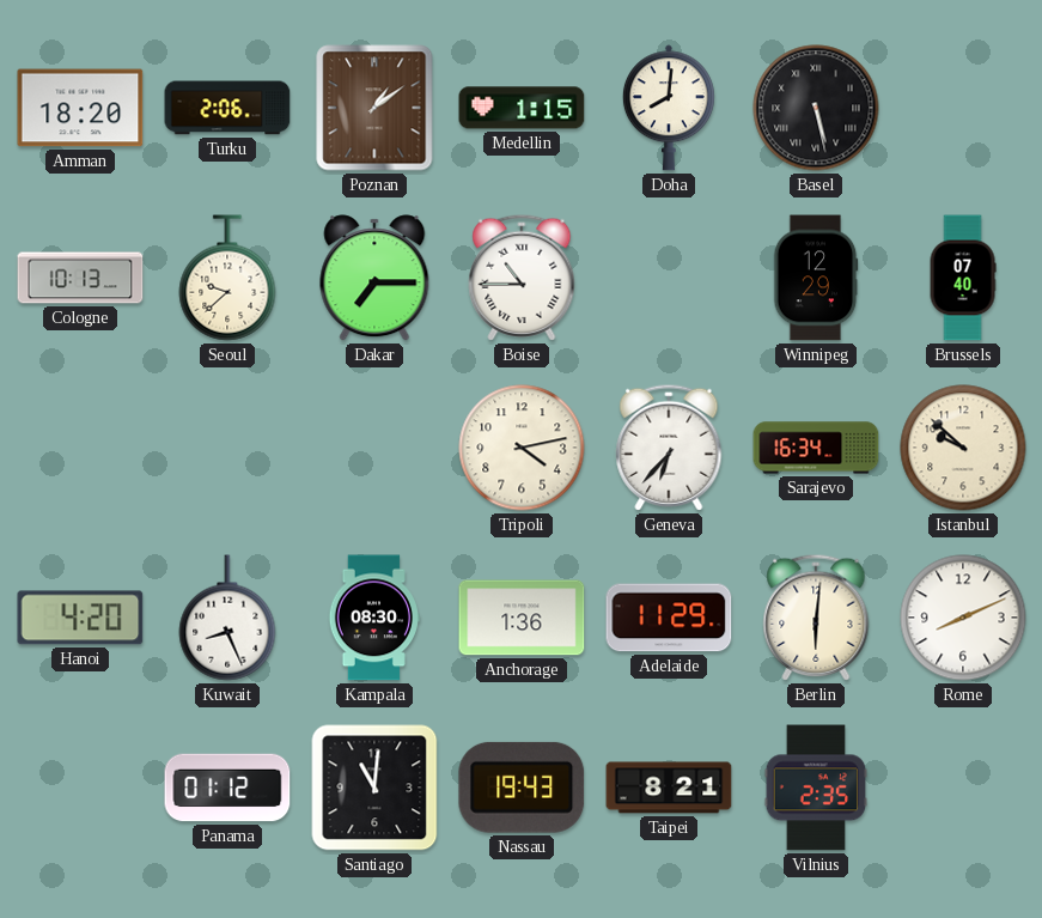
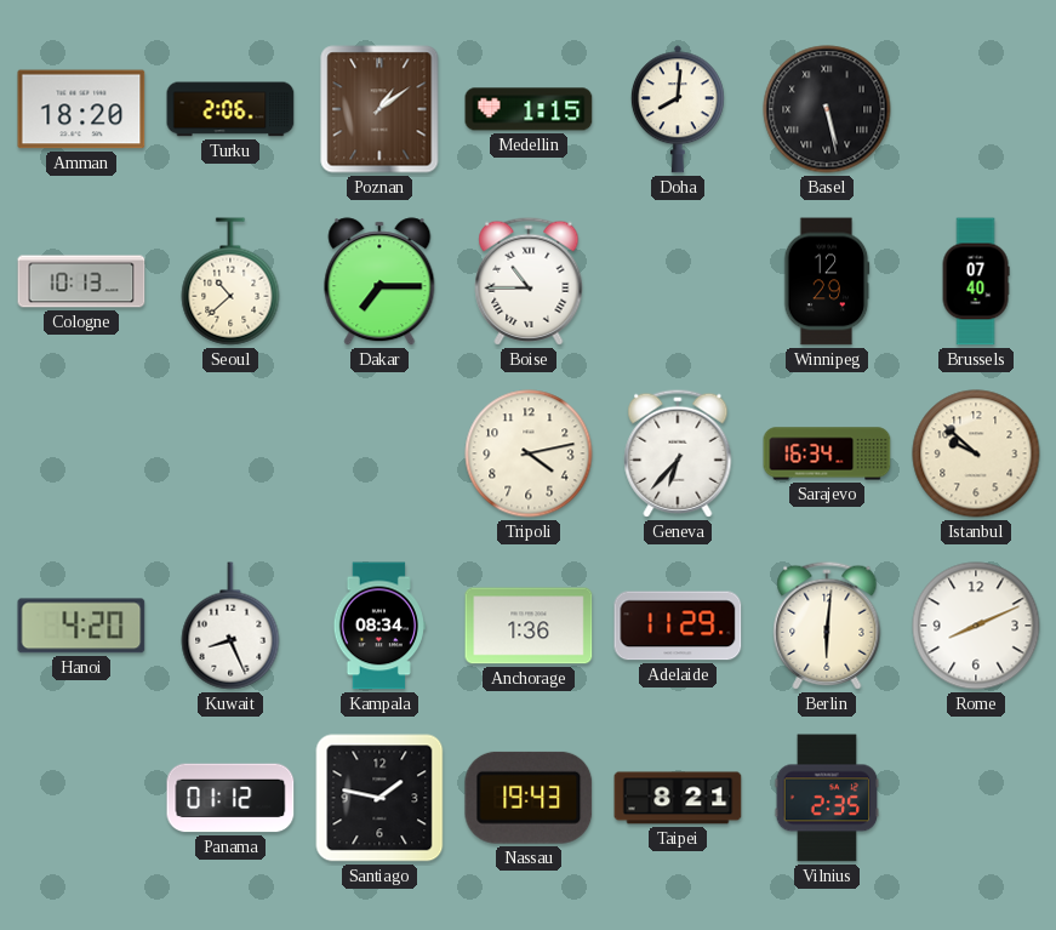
Seoul: 9:38 -> 10:38 (230, 281)
Kampala: 08:30 -> 08:34 (378, 626)
Santiago: 11:01 -> 1:47 (379, 798)
